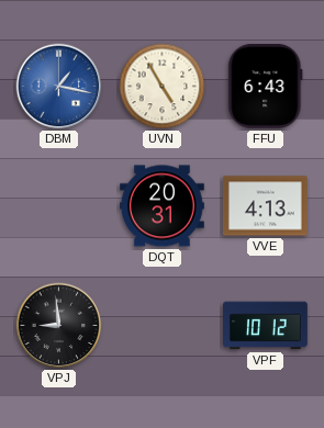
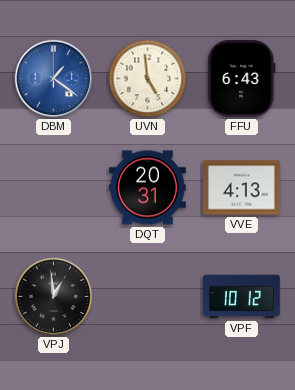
DBM: 1:17 -> 1:21 (54, 79)
UVN: 4:55 -> 4:59 (148, 79)
VPJ: 8:59 -> 12:59 (54, 297)
